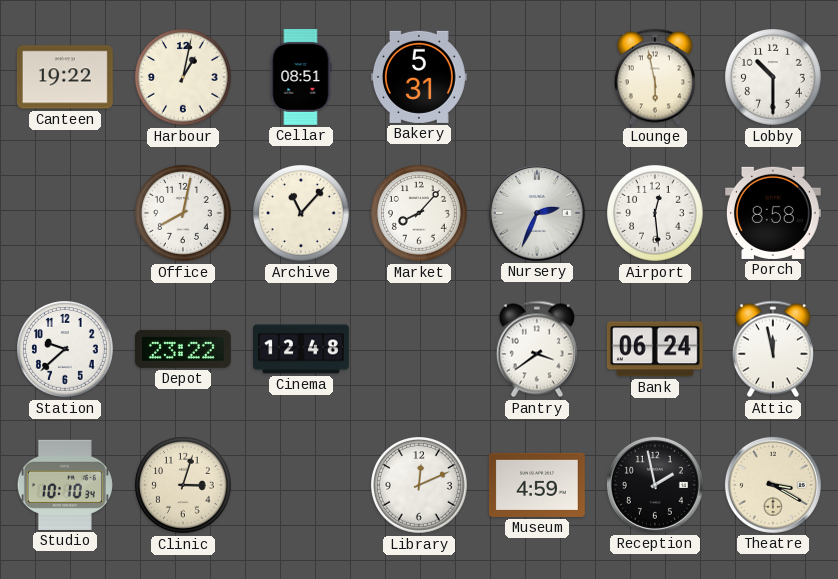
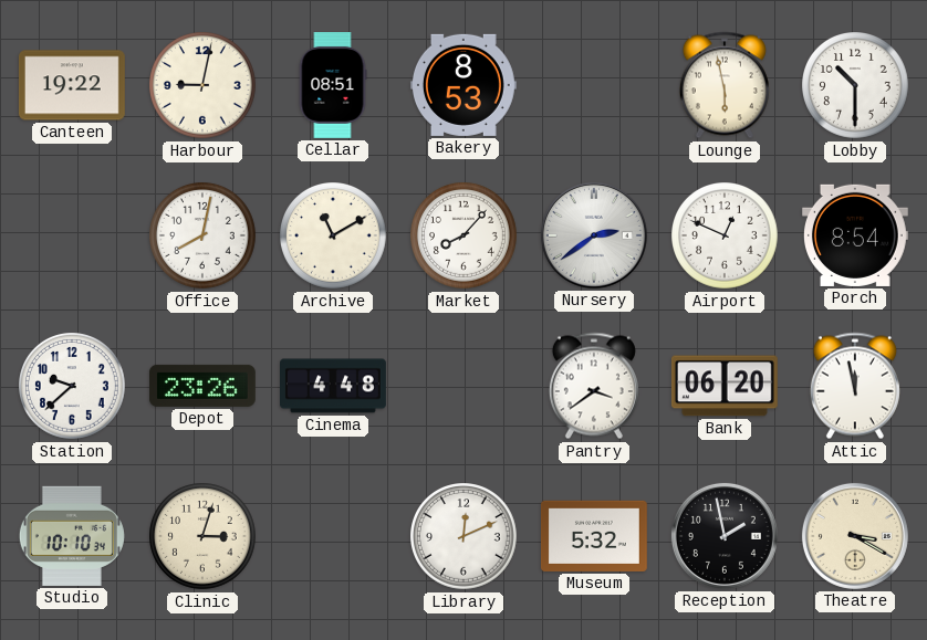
Harbour: 1:02 -> 9:02 (204, 86)
Bakery: 5:31 -> 8:53 (463, 85)
Archive: 11:07 -> 11:10 (334, 237)
Nursery: 2:34 -> 2:39 (594, 235)
Airport: 12:29 -> 12:49 (726, 237)
Porch: 8:58 -> 8:54 (855, 235)
Depot: 23:22 -> 23:26 (202, 386)
Cinema: 12:48 -> 4:48 (334, 386)
Bank: 06:24 -> 06:20 (725, 386)
Museum: 4:59 -> 5:32 (594, 536)
